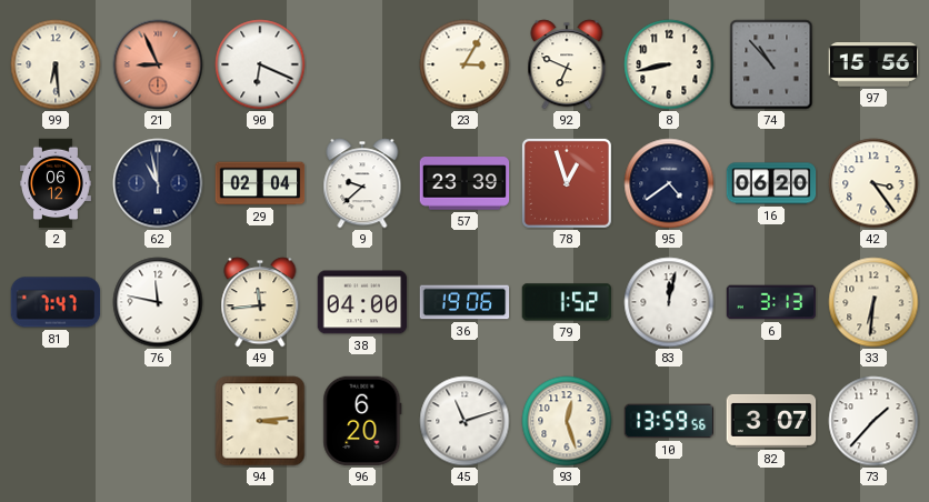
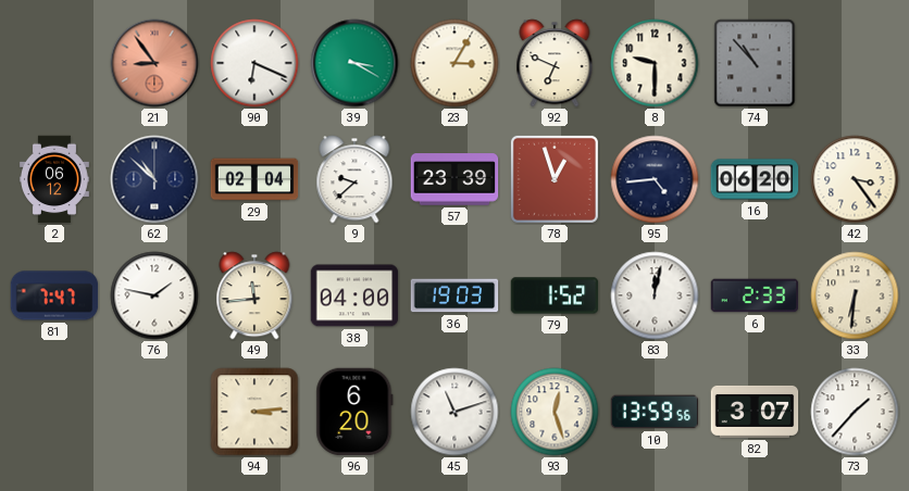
99: 6:29 -> none (56, 64)
21: 8:56 -> 8:54 (154, 63)
39: none -> 3:20 (354, 63)
8: 8:43 -> 9:30 (655, 63)
97: 15:56 -> none (873, 64)
62: 10:58 -> 10:52 (154, 179)
95: 4:39 -> 4:44 (655, 179)
76: 11:47 -> 1:47 (154, 295)
36: 19:06 -> 19:03 (454, 295)
6: 3:13 -> 2:33 (755, 295)
